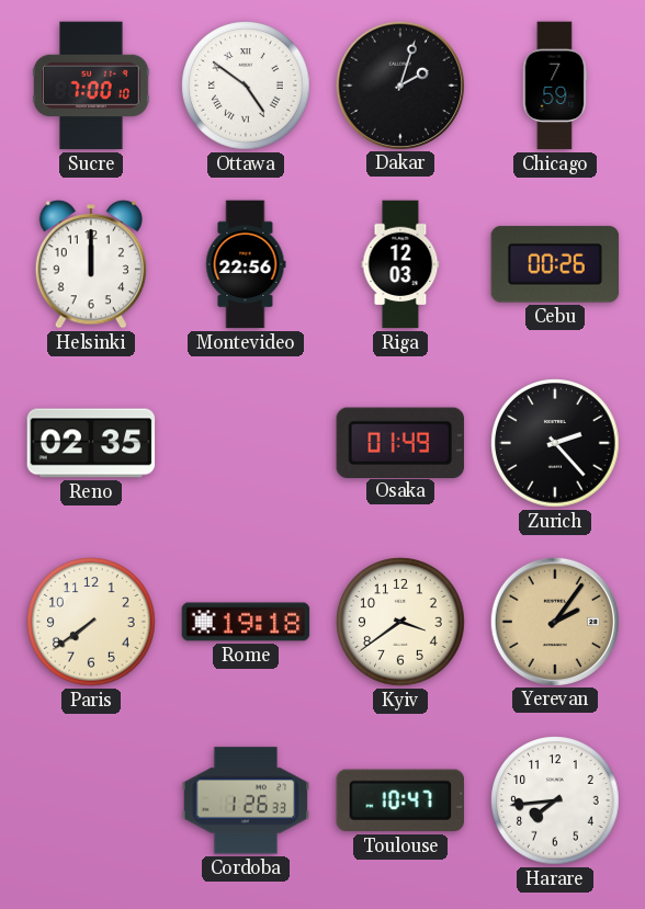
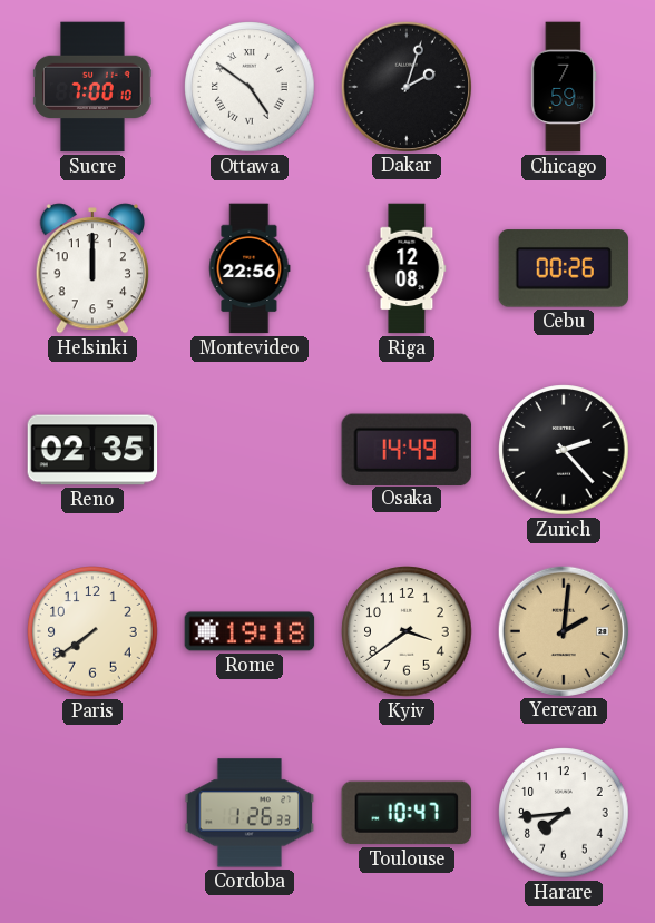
Riga: 12:03 -> 12:08 (407, 268)
Osaka: 01:49 -> 14:49 (405, 449)
Yerevan: 2:06 -> 2:01 (563, 630)
